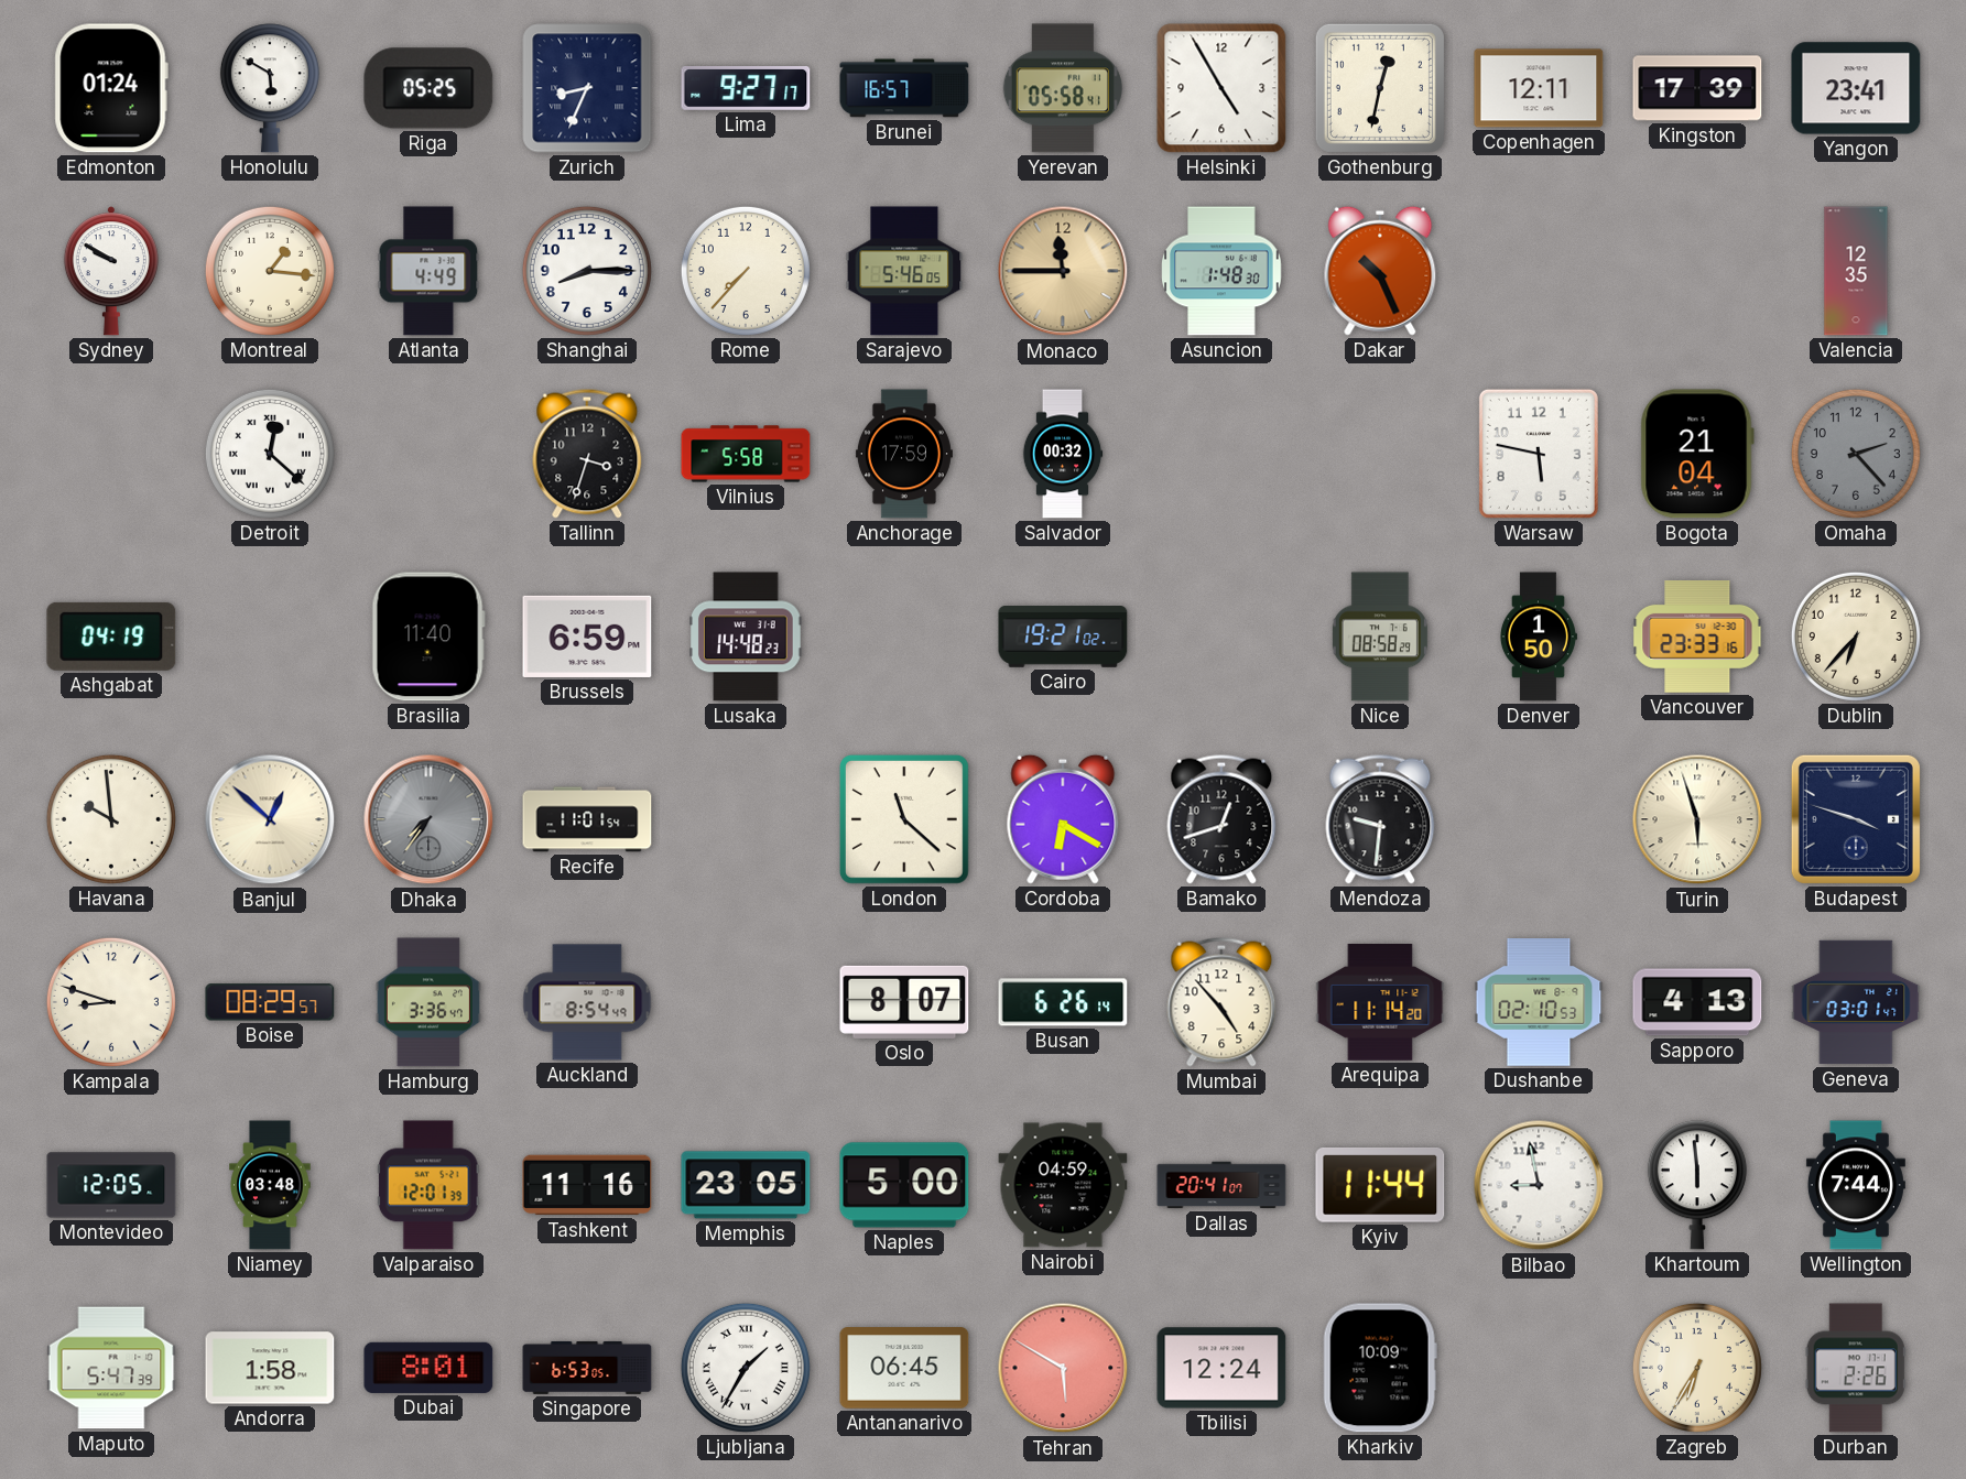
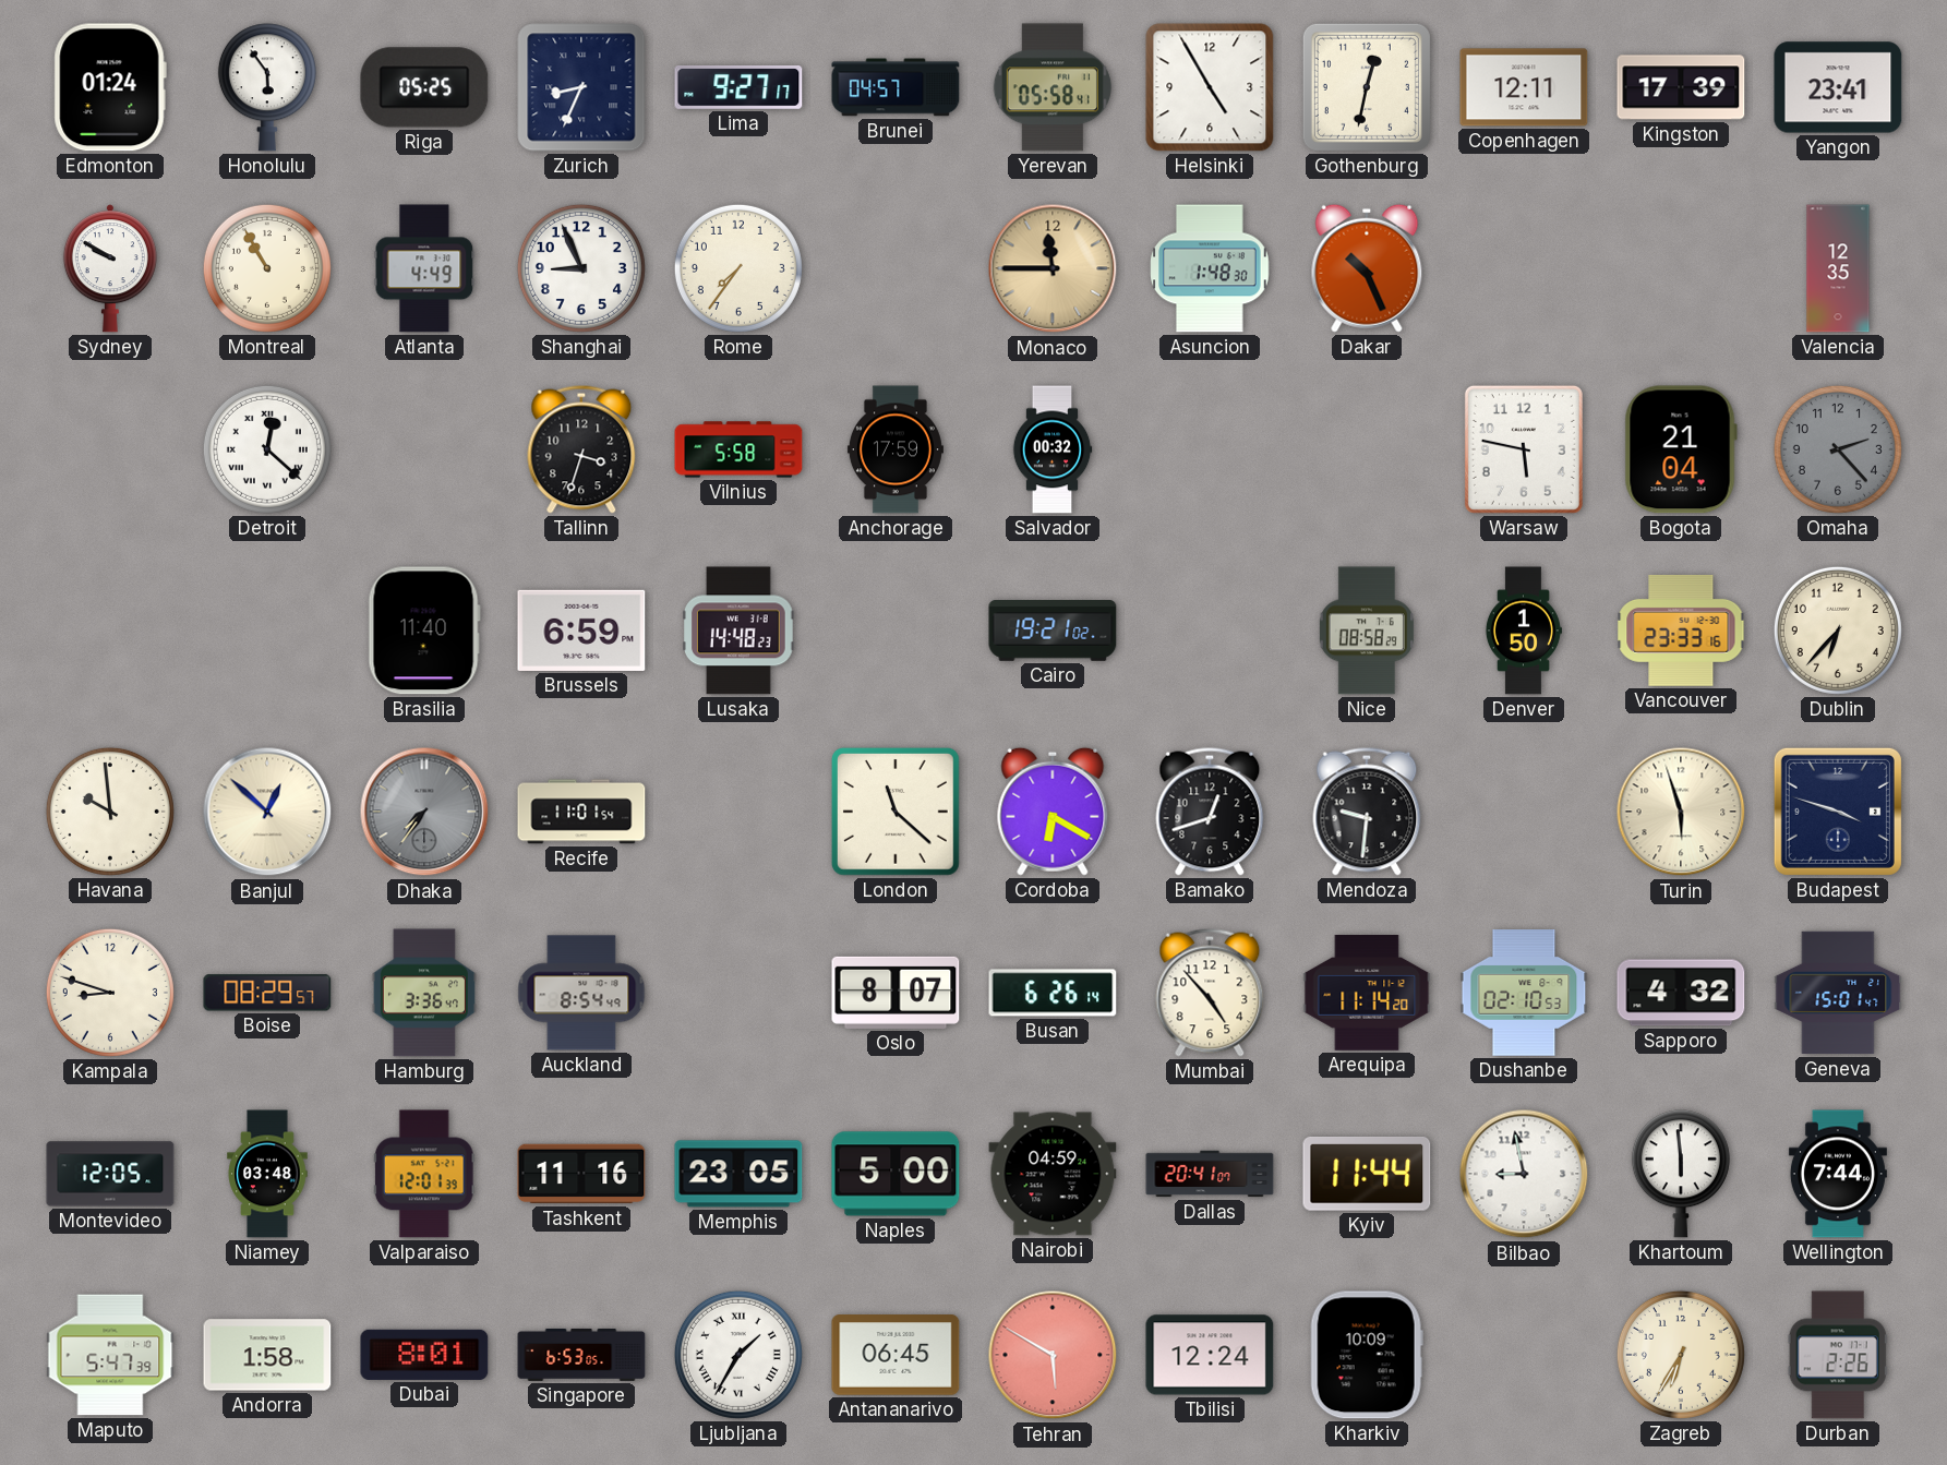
Honolulu: 5:50 -> 5:54 (267, 87)
Brunei: 16:57 -> 04:57 (896, 87)
Montreal: 1:16 -> 10:55 (267, 268)
Shanghai: 8:15 -> 8:56 (581, 268)
Rome: 7:37 -> 7:36 (738, 268)
Sarajevo: 5:46 -> none (904, 271)
Ashgabat: 04:19 -> none (111, 637)
Sapporo: 4:13 -> 4:32 (1681, 993)
Geneva: 03:01 -> 15:01 (1838, 993)
